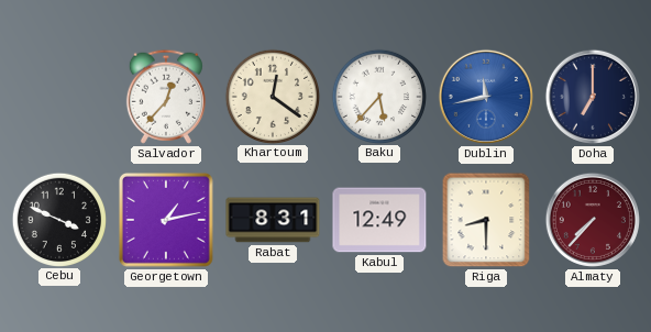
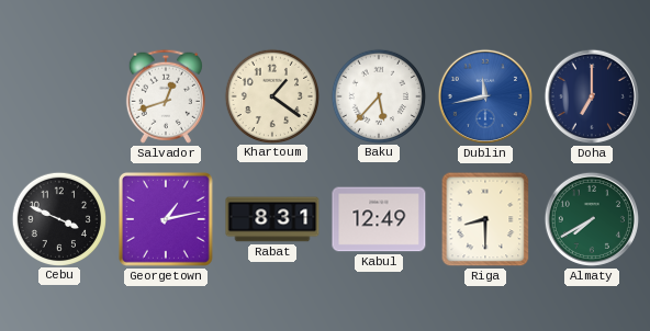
Salvador: 12:37 -> 12:42 (166, 96)
Khartoum: 12:21 -> 1:21 (271, 95)
Almaty: 7:37 -> 7:40 (592, 219)
Almaty dial: burgundy -> green (592, 219)
